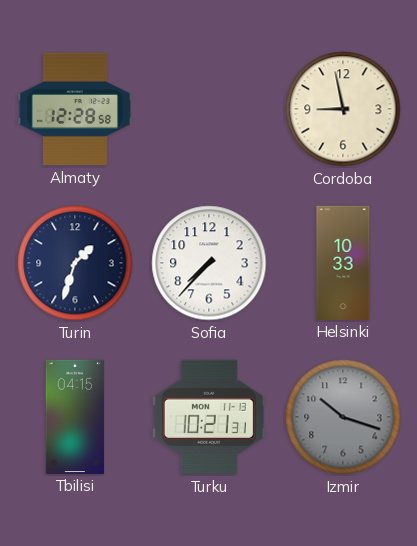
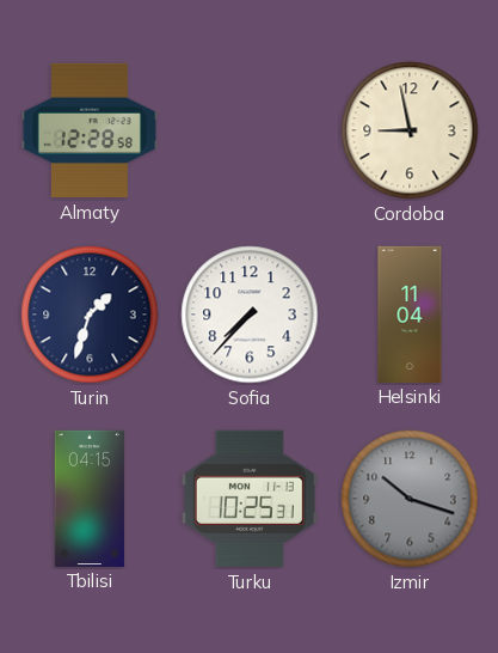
Helsinki: 10:33 -> 11:04 (410, 313)
Turku: 10:21 -> 10:25 (250, 499)
